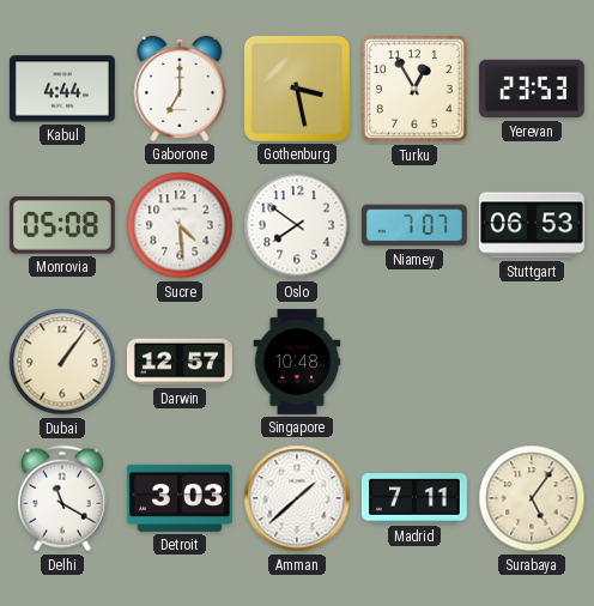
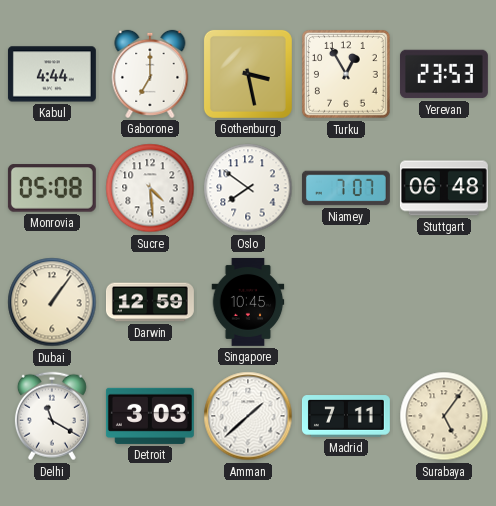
Stuttgart: 06:53 -> 06:48 (444, 188)
Darwin: 12:57 -> 12:59 (151, 302)
Singapore: 10:48 -> 10:45 (248, 302)
